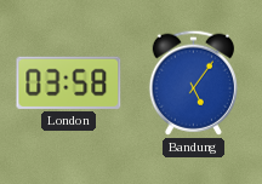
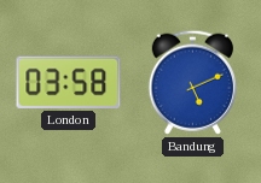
Bandung: 5:06 -> 5:11 (192, 82)
